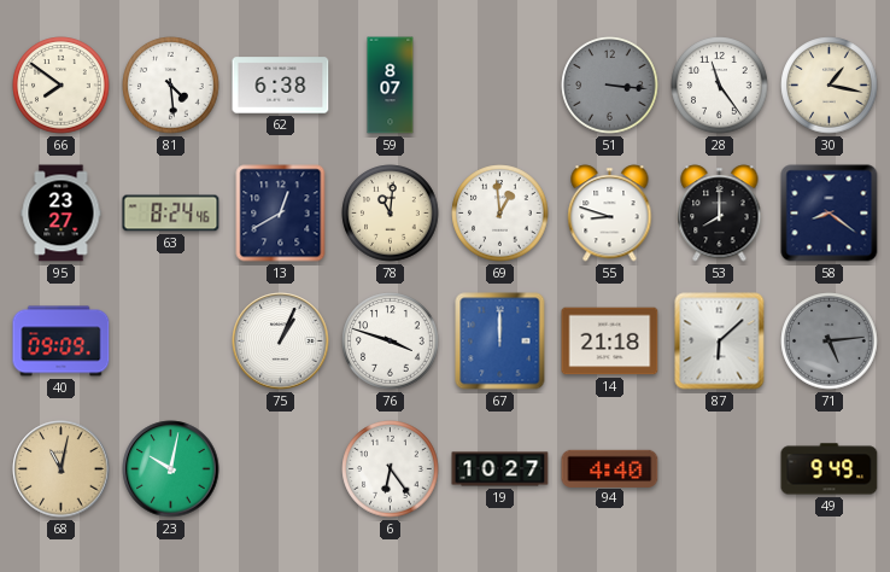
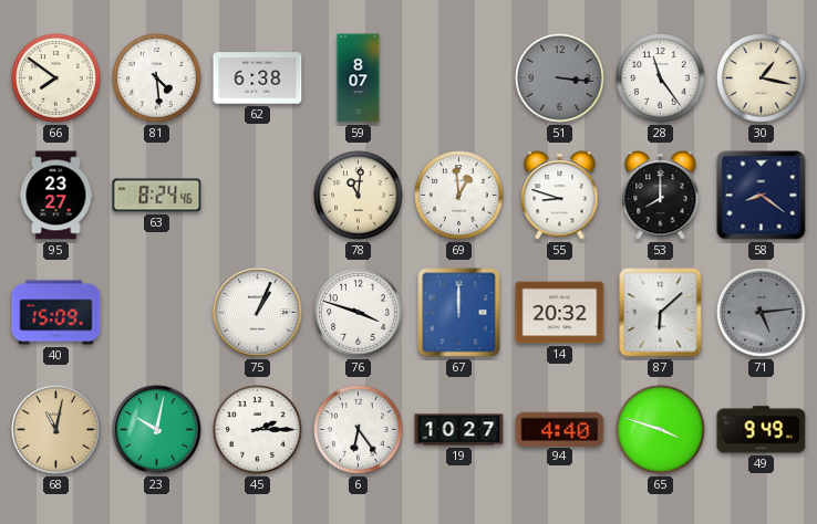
13: 12:40 -> none (281, 214)
40: 09:09 -> 15:09 (56, 313)
14: 21:18 -> 20:32 (560, 313)
45: none -> 2:15 (258, 430)
65: none -> 3:48 (661, 430)
